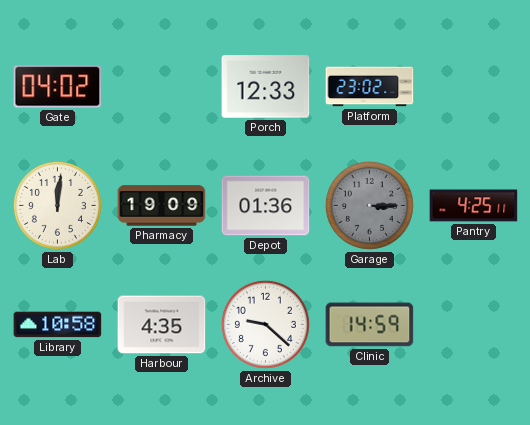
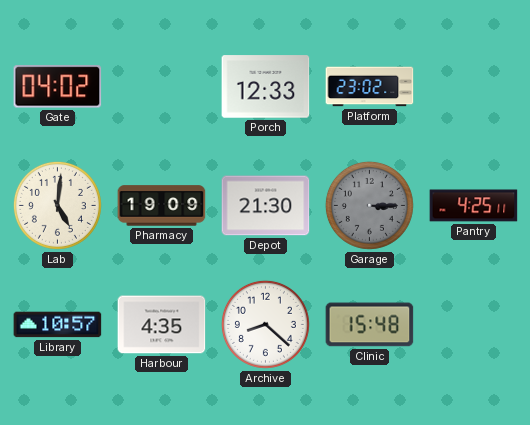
Lab: 12:01 -> 5:01 (57, 205)
Depot: 01:36 -> 21:30 (266, 206)
Library: 10:58 -> 10:57 (58, 325)
Archive: 9:22 -> 8:22 (265, 324)
Clinic: 14:59 -> 15:48 (370, 325)
